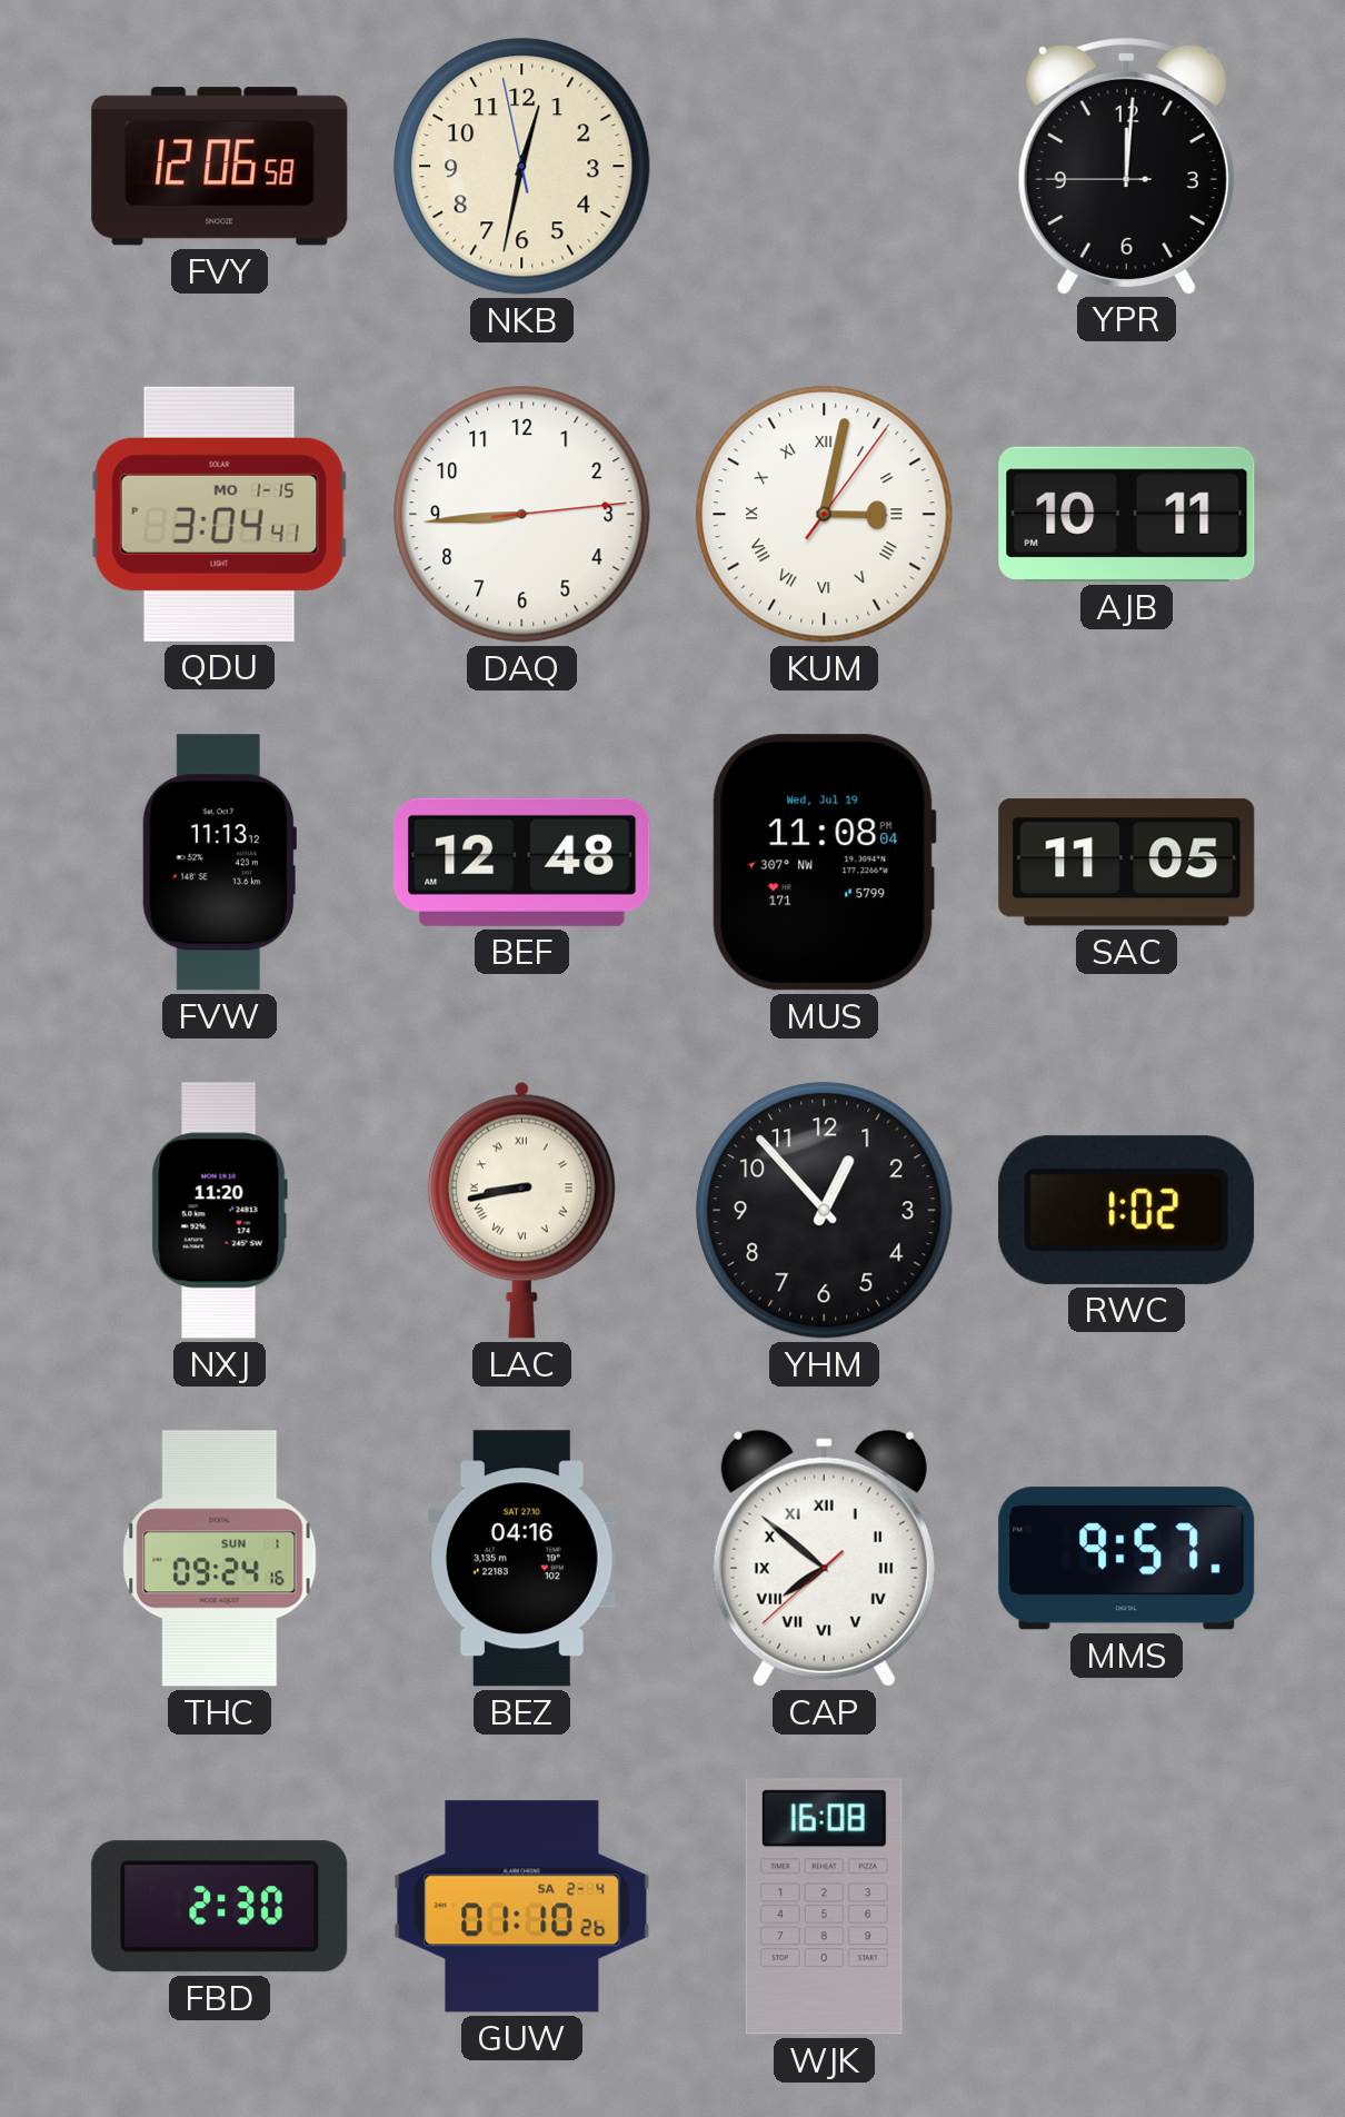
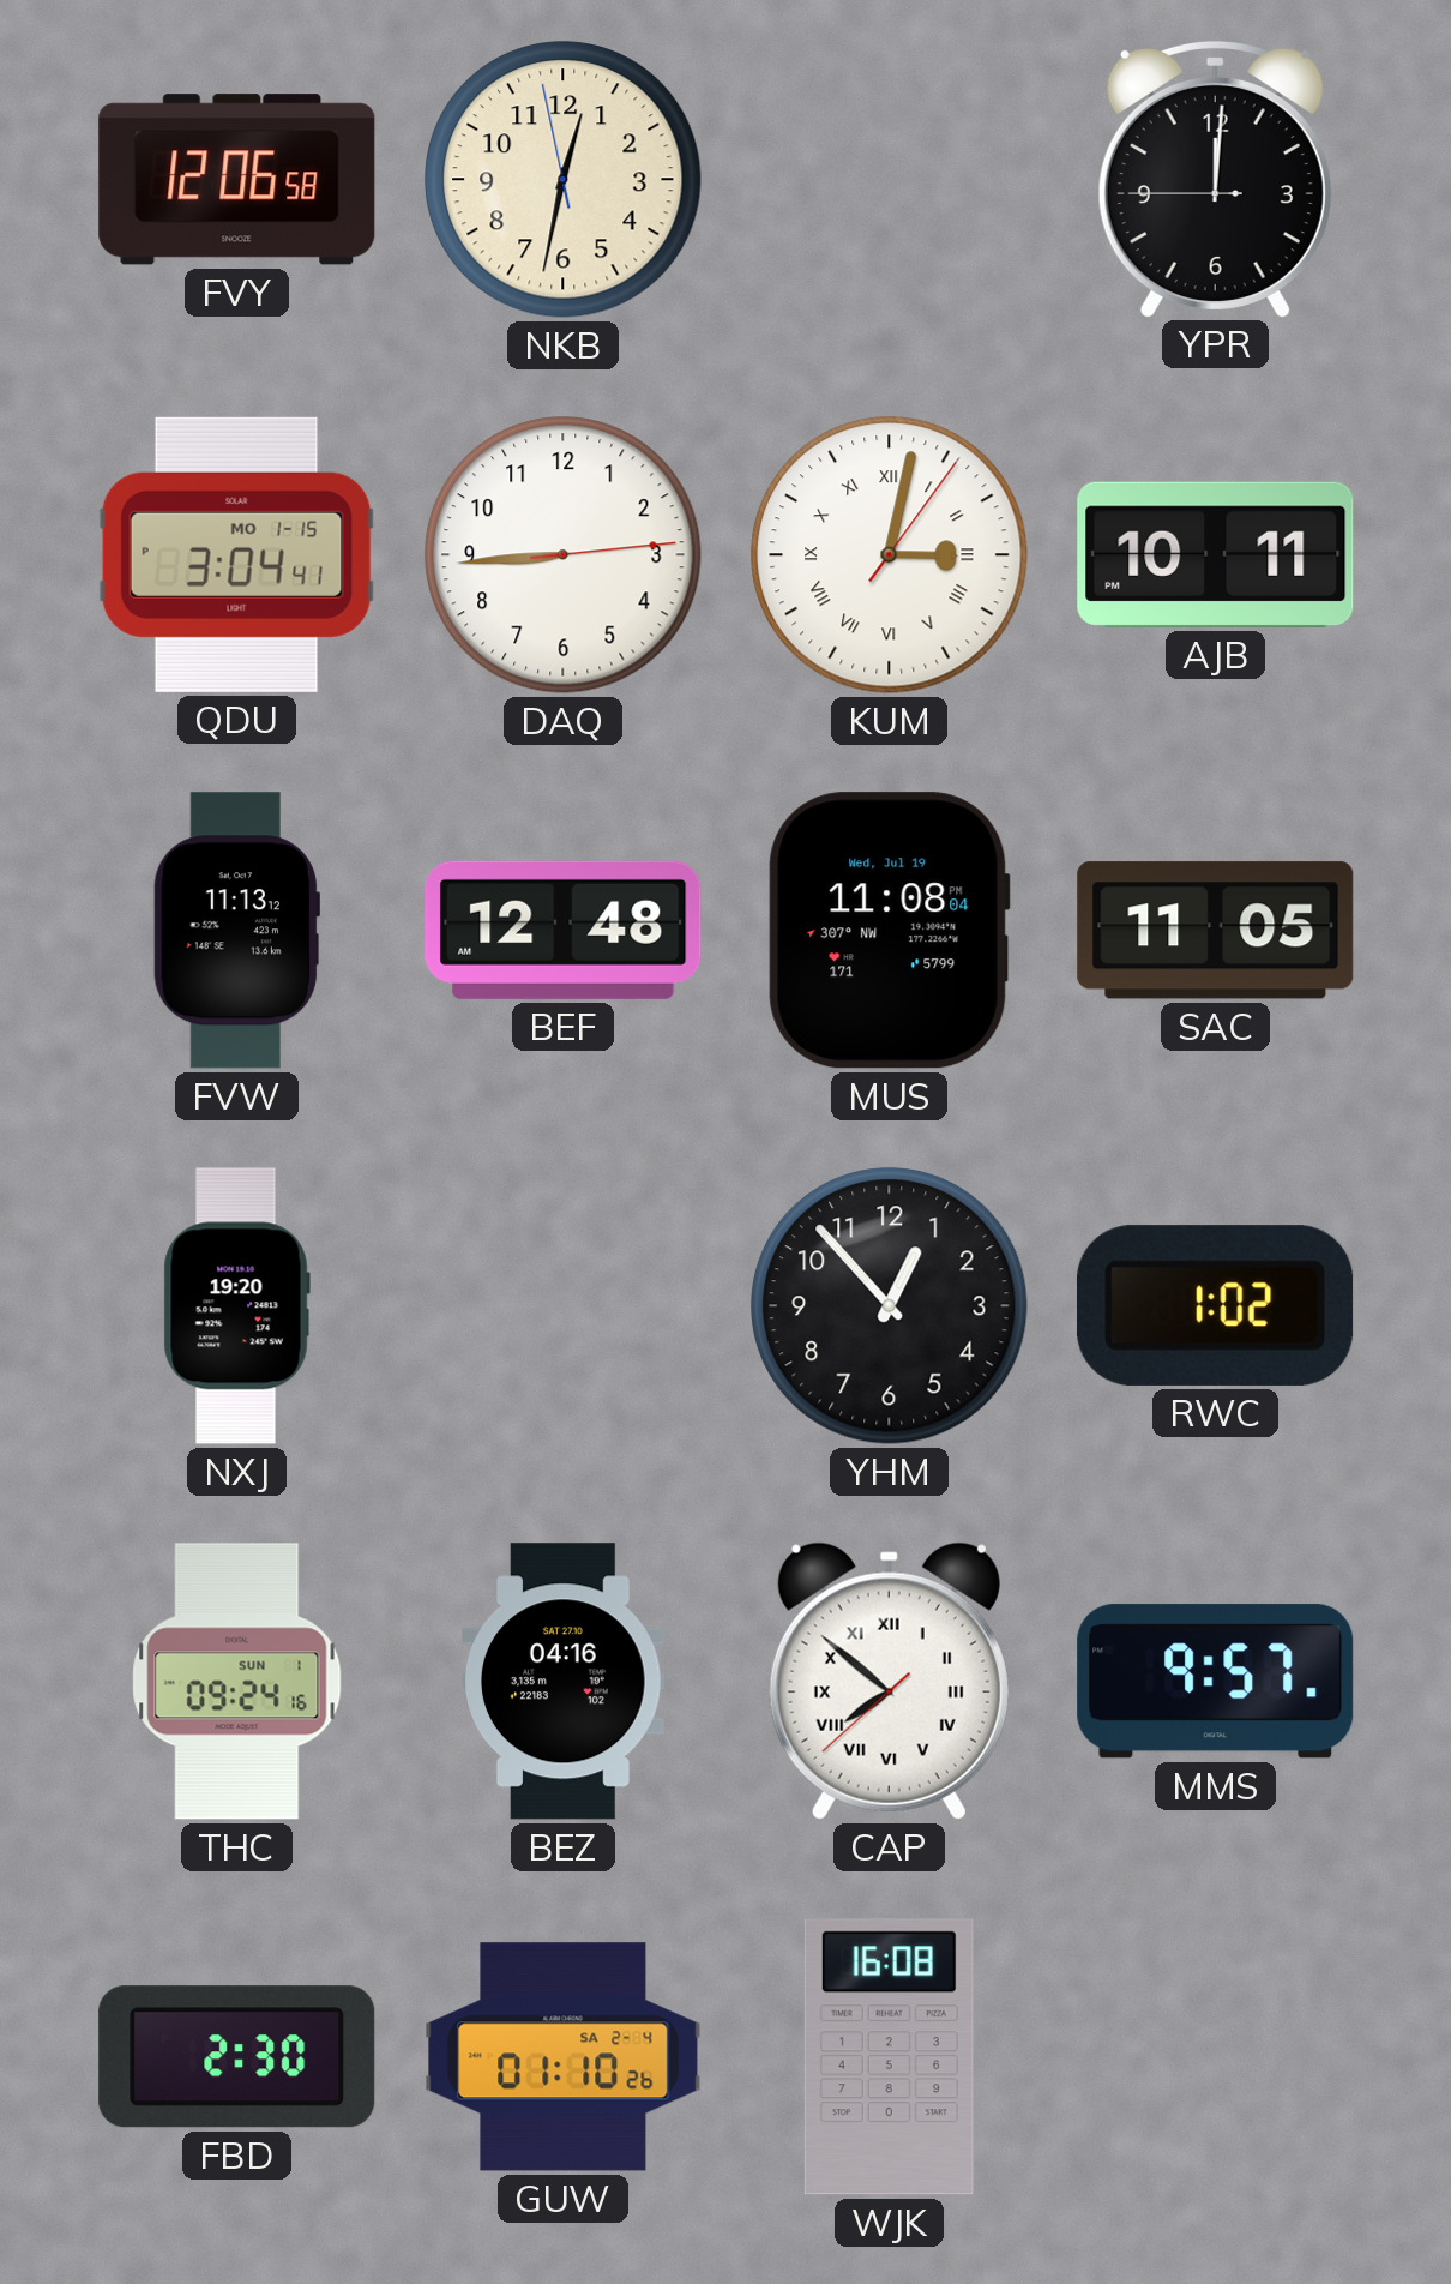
NXJ: 11:20 -> 19:20 (236, 1306)
LAC: 8:43 -> none (521, 1210)
